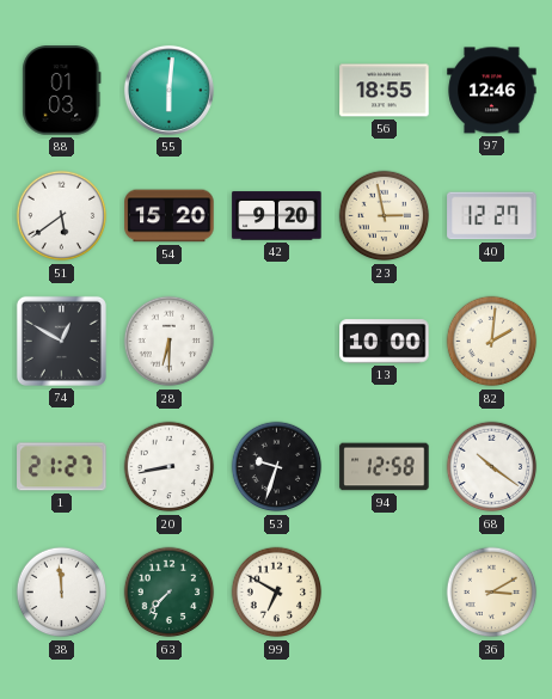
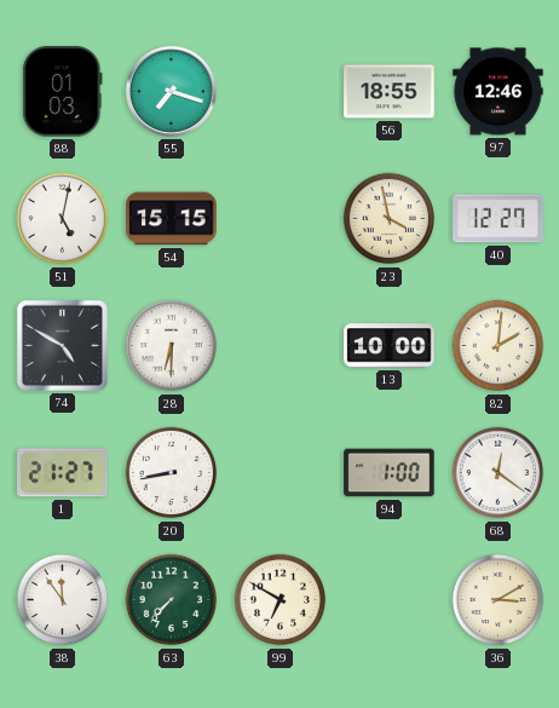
55: 6:01 -> 7:18 (171, 91)
51: 5:39 -> 5:02 (63, 219)
54: 15:20 -> 15:15 (172, 219)
42: 9:20 -> none (277, 216)
23: 2:58 -> 3:58 (390, 219)
74: 12:50 -> 4:50 (62, 345)
53: 9:33 -> none (277, 467)
94: 12:58 -> 1:00 (390, 473)
68: 10:21 -> 12:21 (499, 473)
38: 11:59 -> 11:54 (63, 600)
